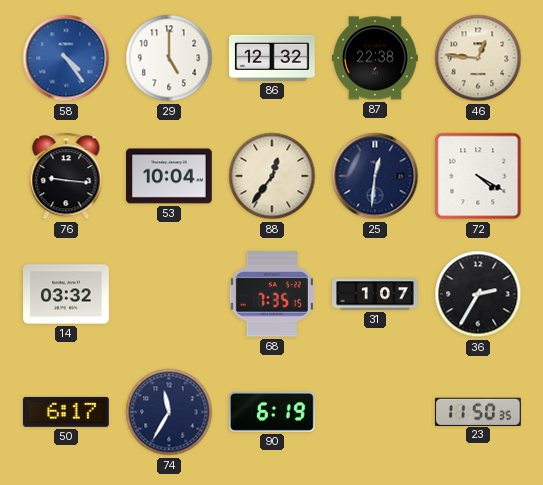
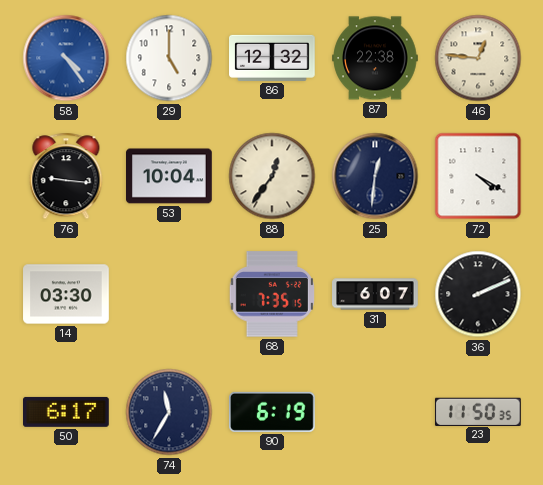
14: 03:32 -> 03:30 (66, 294)
31: 1:07 -> 6:07 (375, 294)
36: 2:35 -> 2:11 (478, 294)
